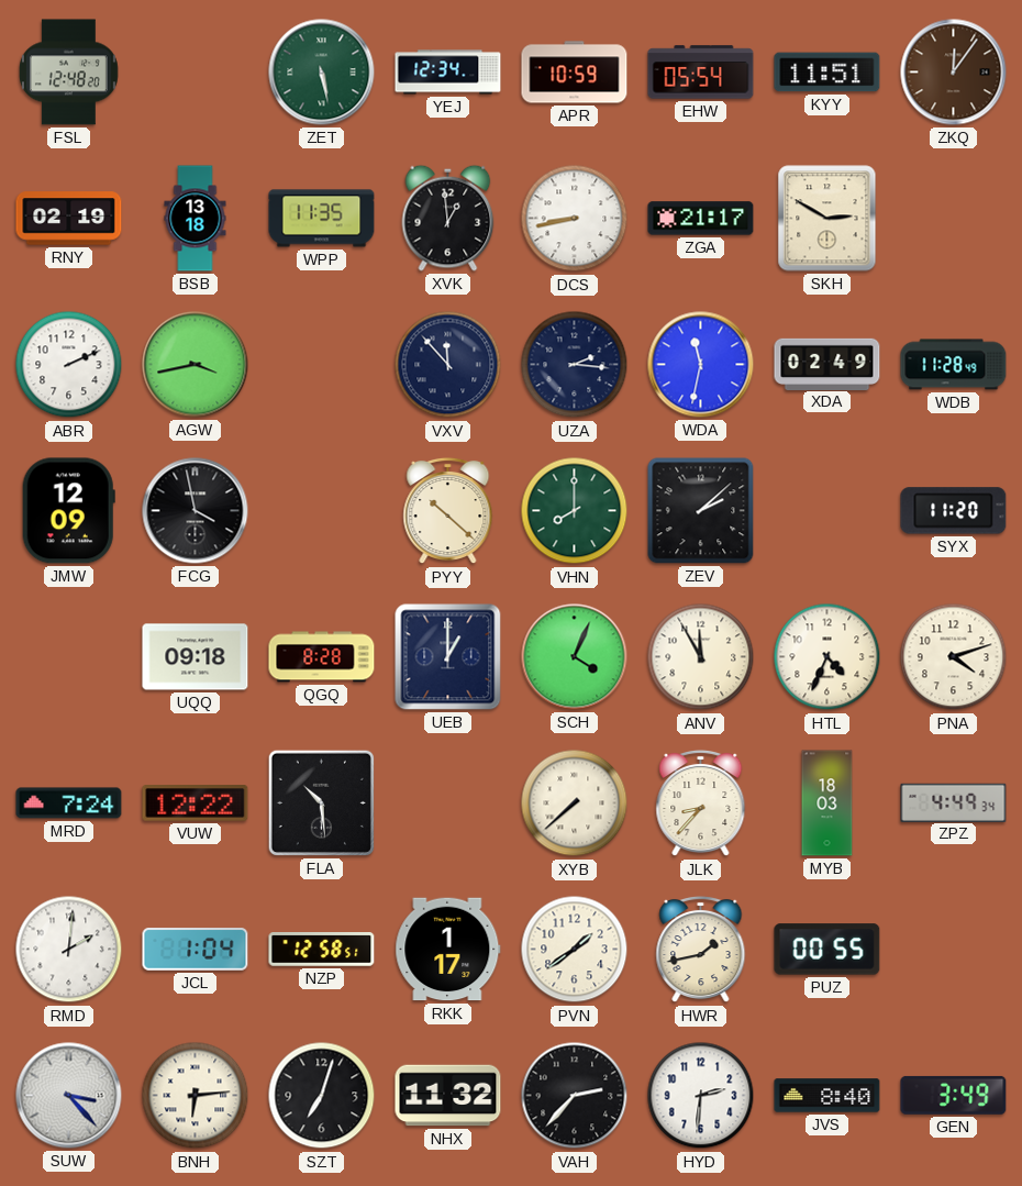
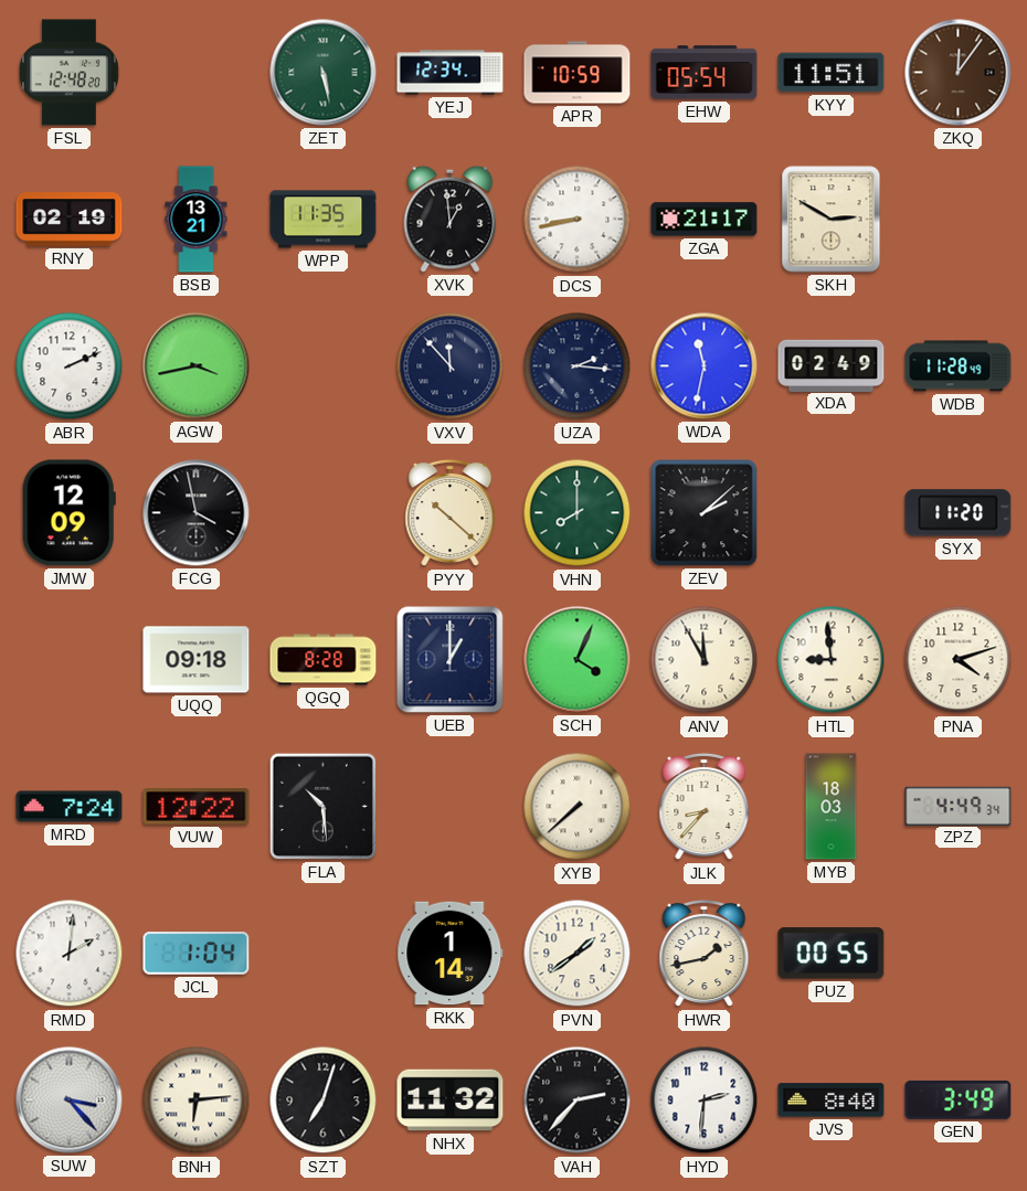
BSB: 13:18 -> 13:21 (197, 220)
HTL: 4:34 -> 8:59 (832, 660)
NZP: 12:58 -> none (322, 950)
RKK: 1:17 -> 1:14 (451, 954)
